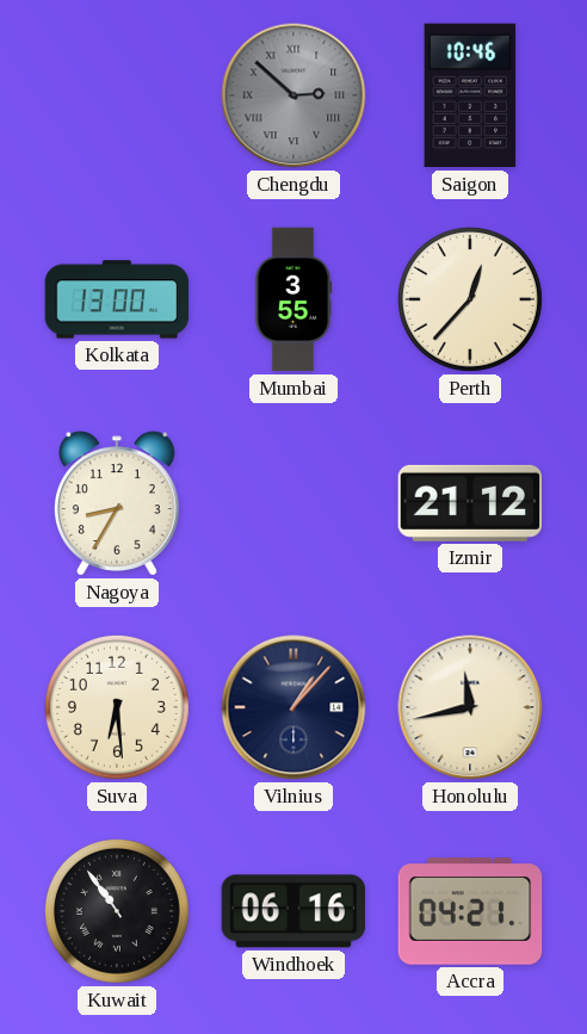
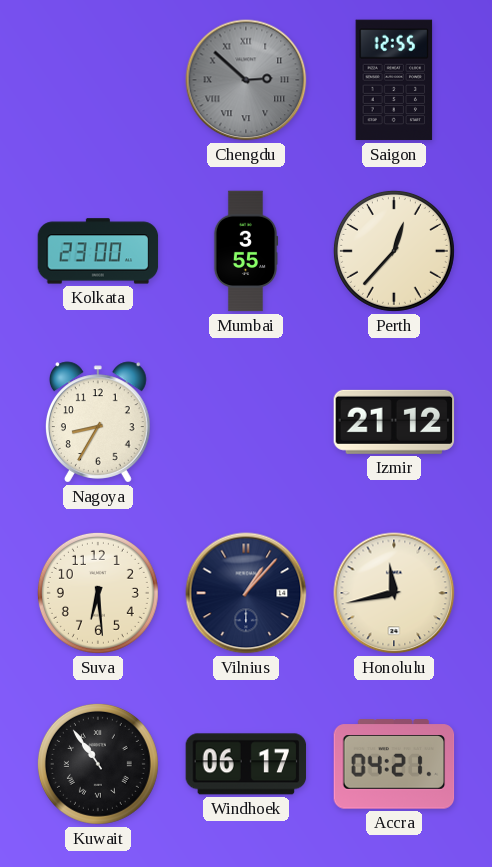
Saigon: 10:46 -> 12:55 (394, 80)
Kolkata: 13:00 -> 23:00 (98, 251)
Windhoek: 06:16 -> 06:17 (246, 764)
